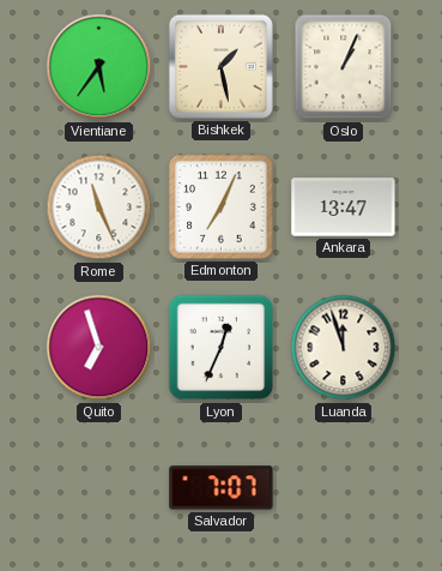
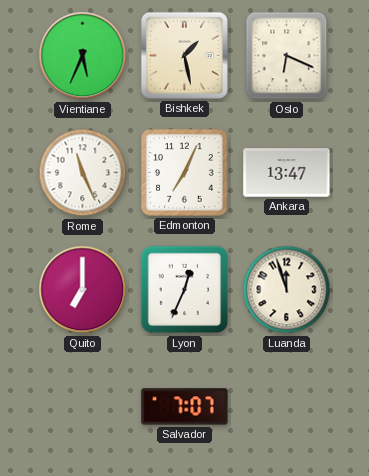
Vientiane: 5:36 -> 5:34 (83, 56)
Oslo: 1:04 -> 6:19 (287, 56)
Quito: 6:57 -> 7:00 (83, 290)
